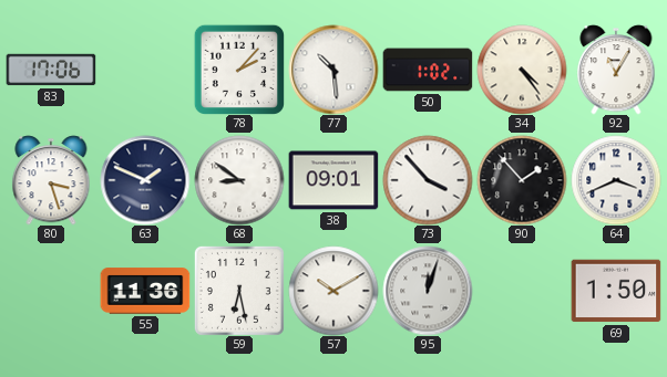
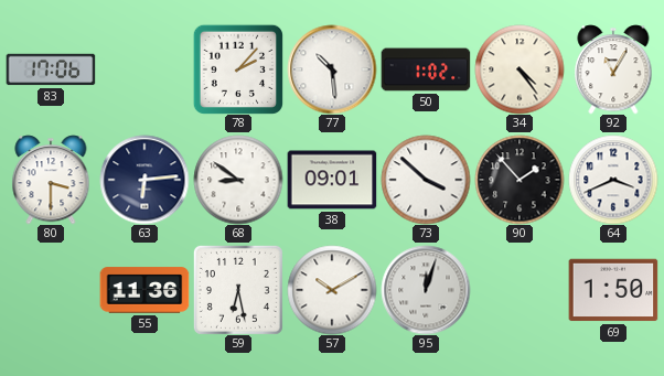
80: 3:27 -> 3:30 (51, 180)
63: 1:49 -> 6:14 (144, 180)
73: 3:53 -> 3:52 (426, 180)
